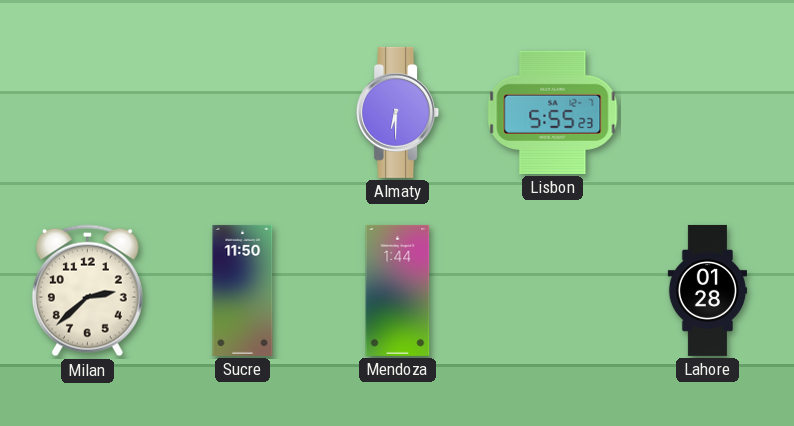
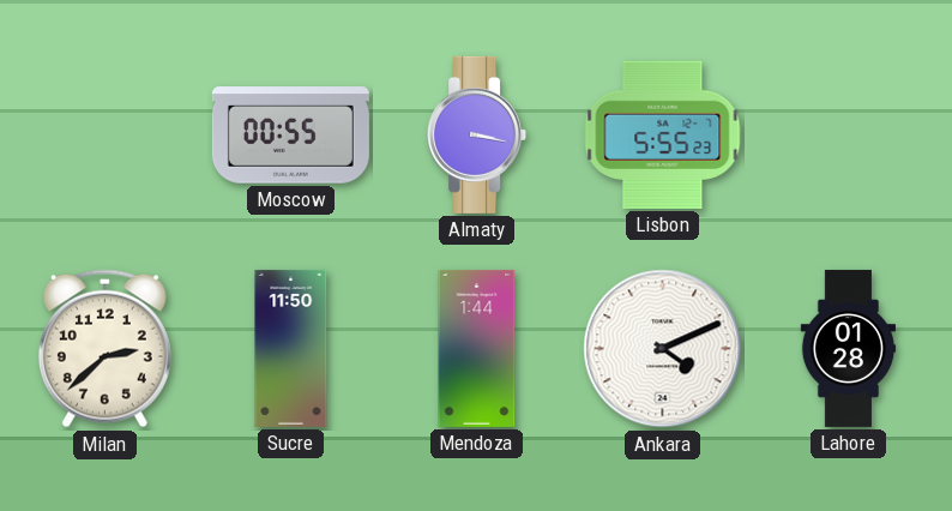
Moscow: none -> 00:55 (290, 136)
Almaty: 6:30 -> 3:17 (477, 134)
Ankara: none -> 4:11 (663, 349)
